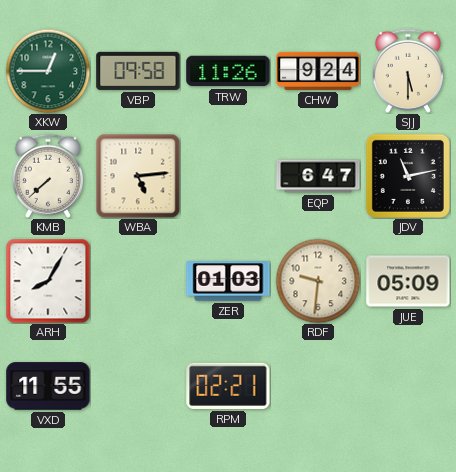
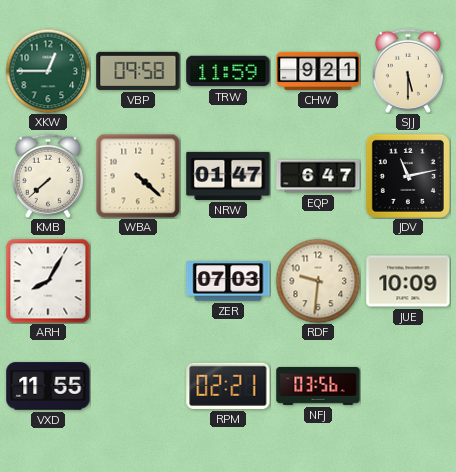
TRW: 11:26 -> 11:59 (228, 71)
CHW: 9:24 -> 9:21 (318, 71)
WBA: 5:14 -> 4:22 (138, 176)
NRW: none -> 01:47 (228, 176)
ZER: 01:03 -> 07:03 (228, 281)
JUE: 05:09 -> 10:09 (408, 281)
NFJ: none -> 03:56 (318, 386)
